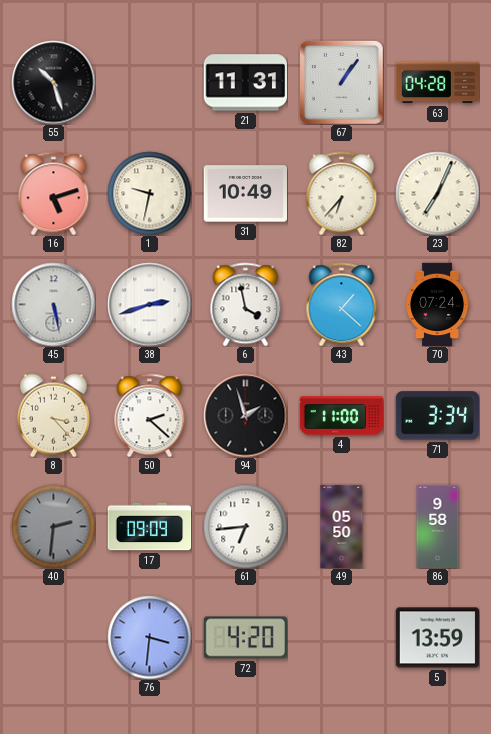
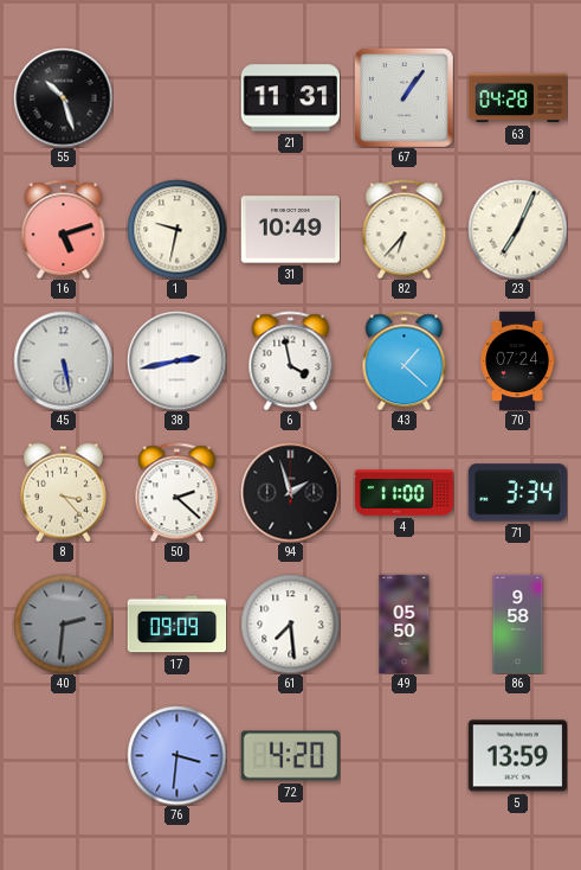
38: 2:42 -> 2:43 (176, 360)
61: 6:44 -> 7:29 (290, 623)
